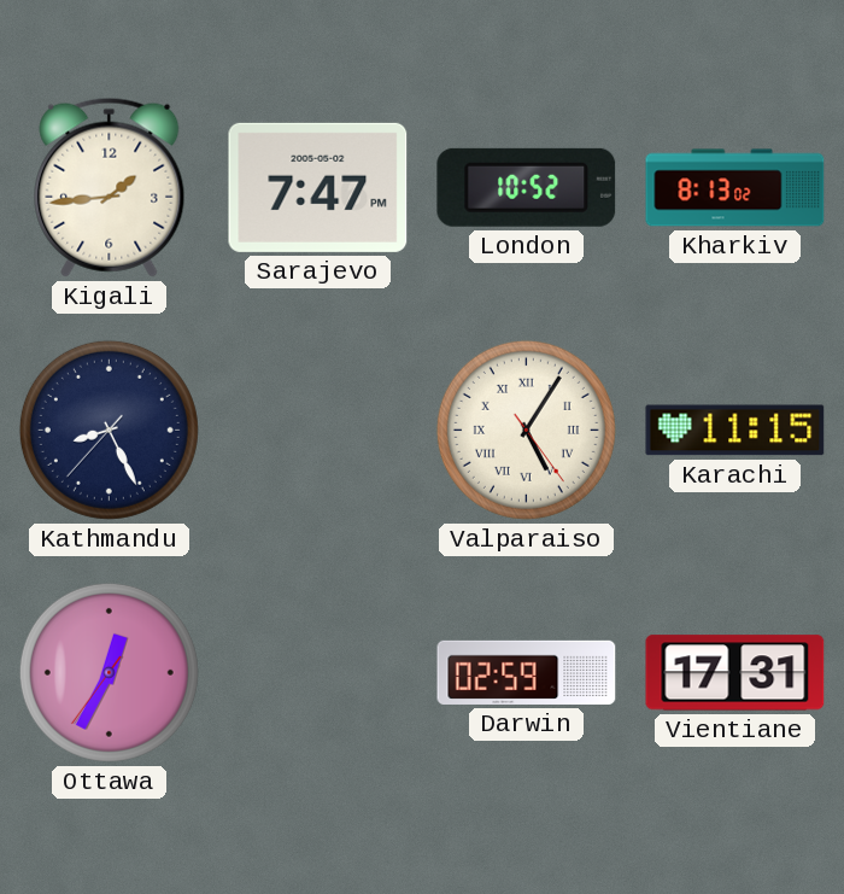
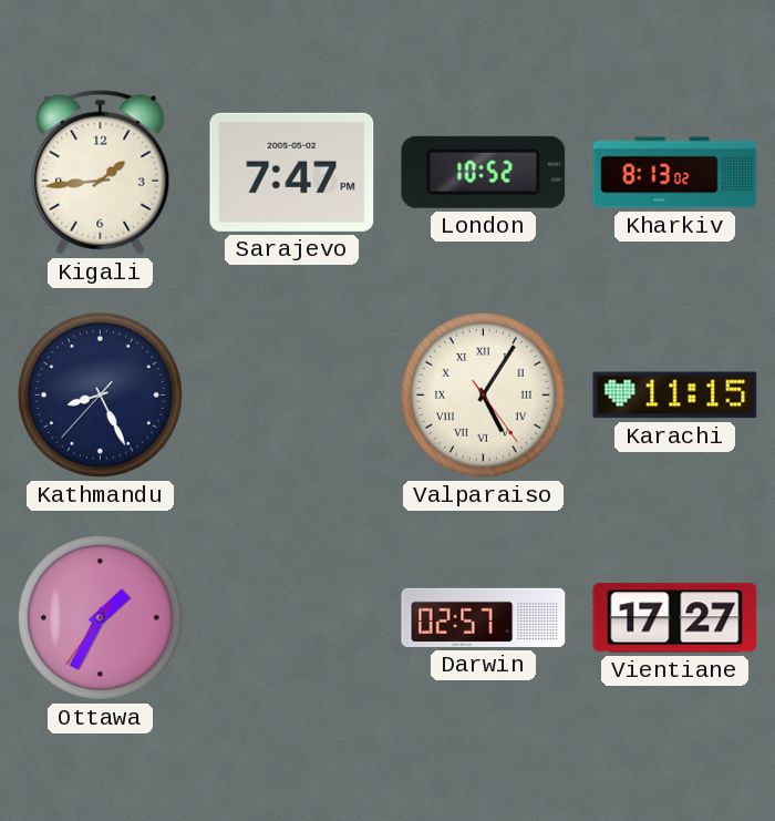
Ottawa: 12:34 -> 1:34 (100, 617)
Darwin: 02:59 -> 02:57 (484, 617)
Vientiane: 17:31 -> 17:27 (675, 618)
